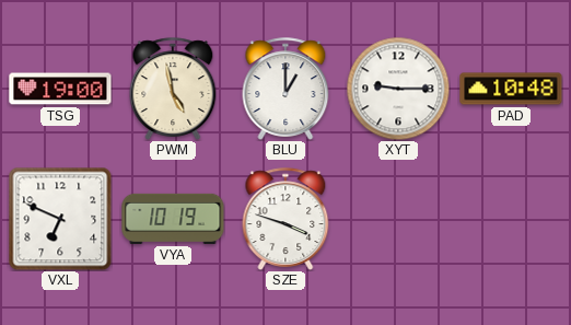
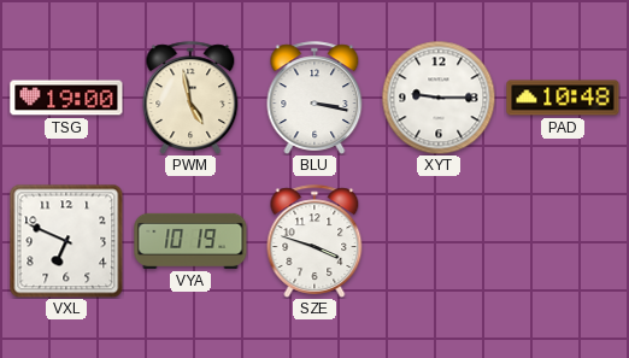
BLU: 1:00 -> 3:17 (314, 98)
